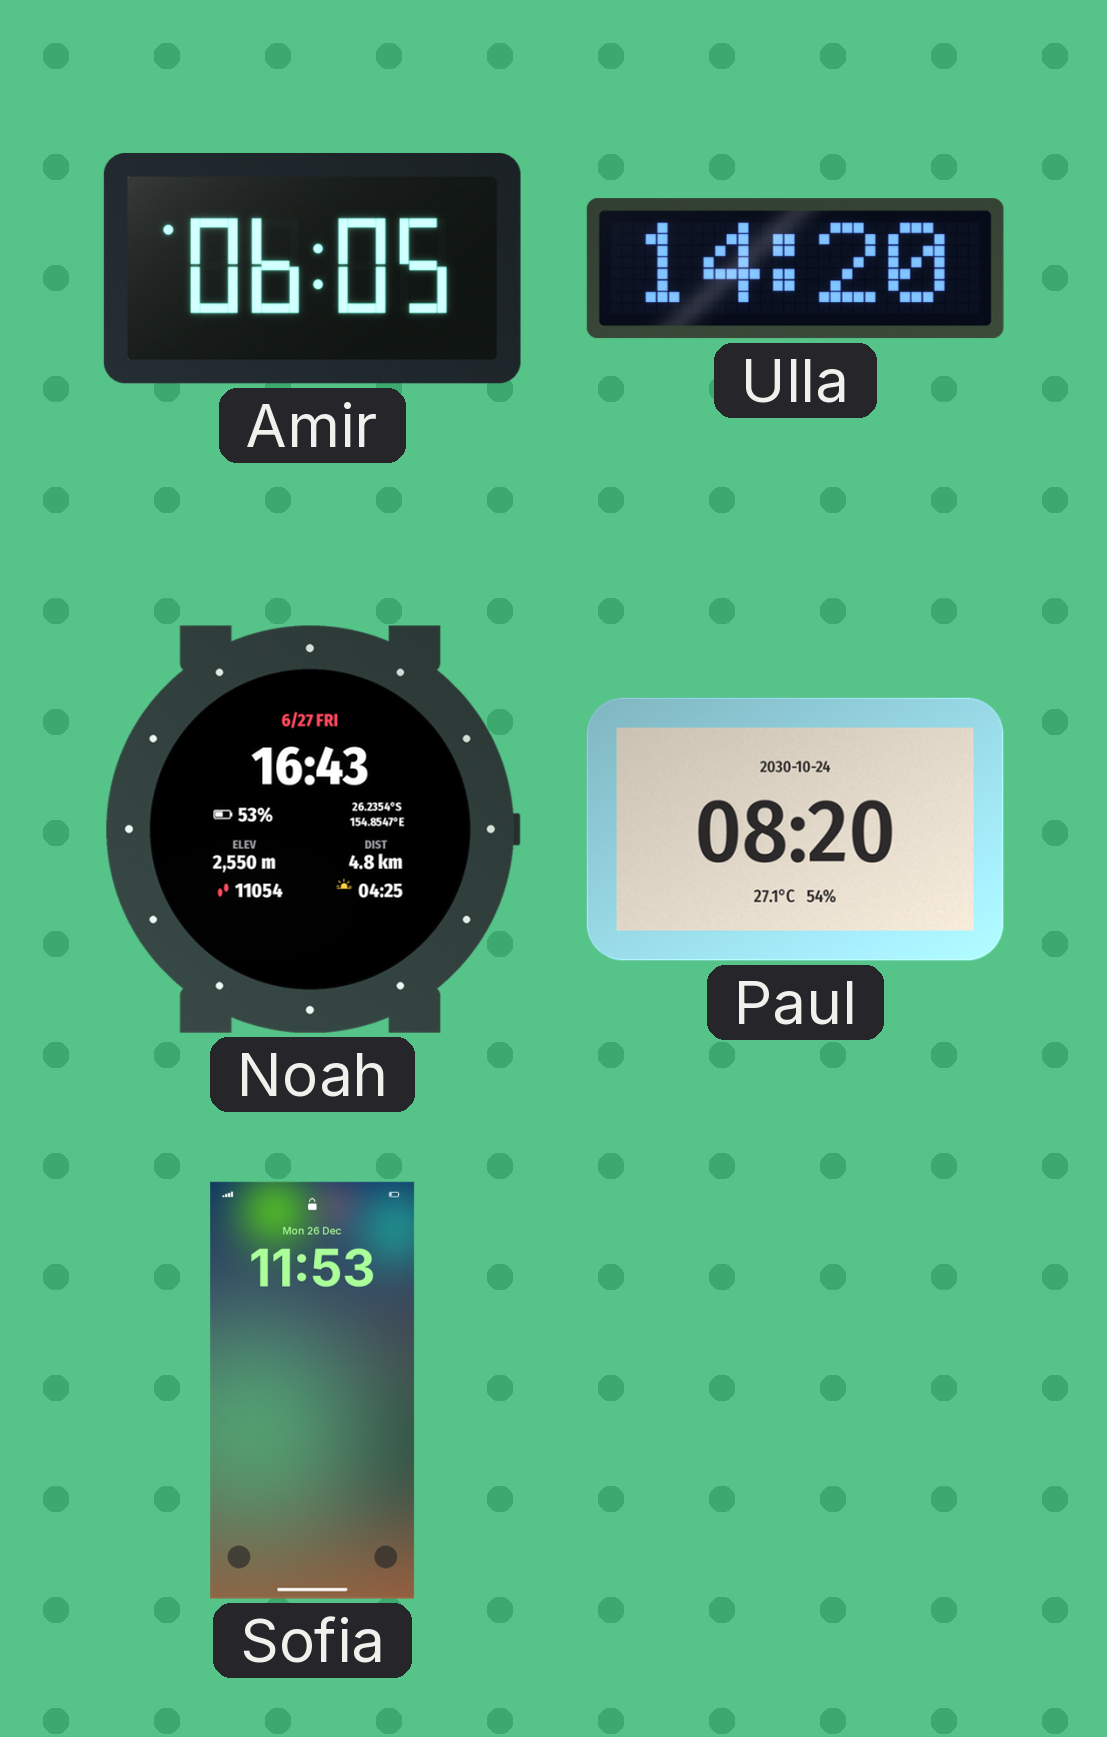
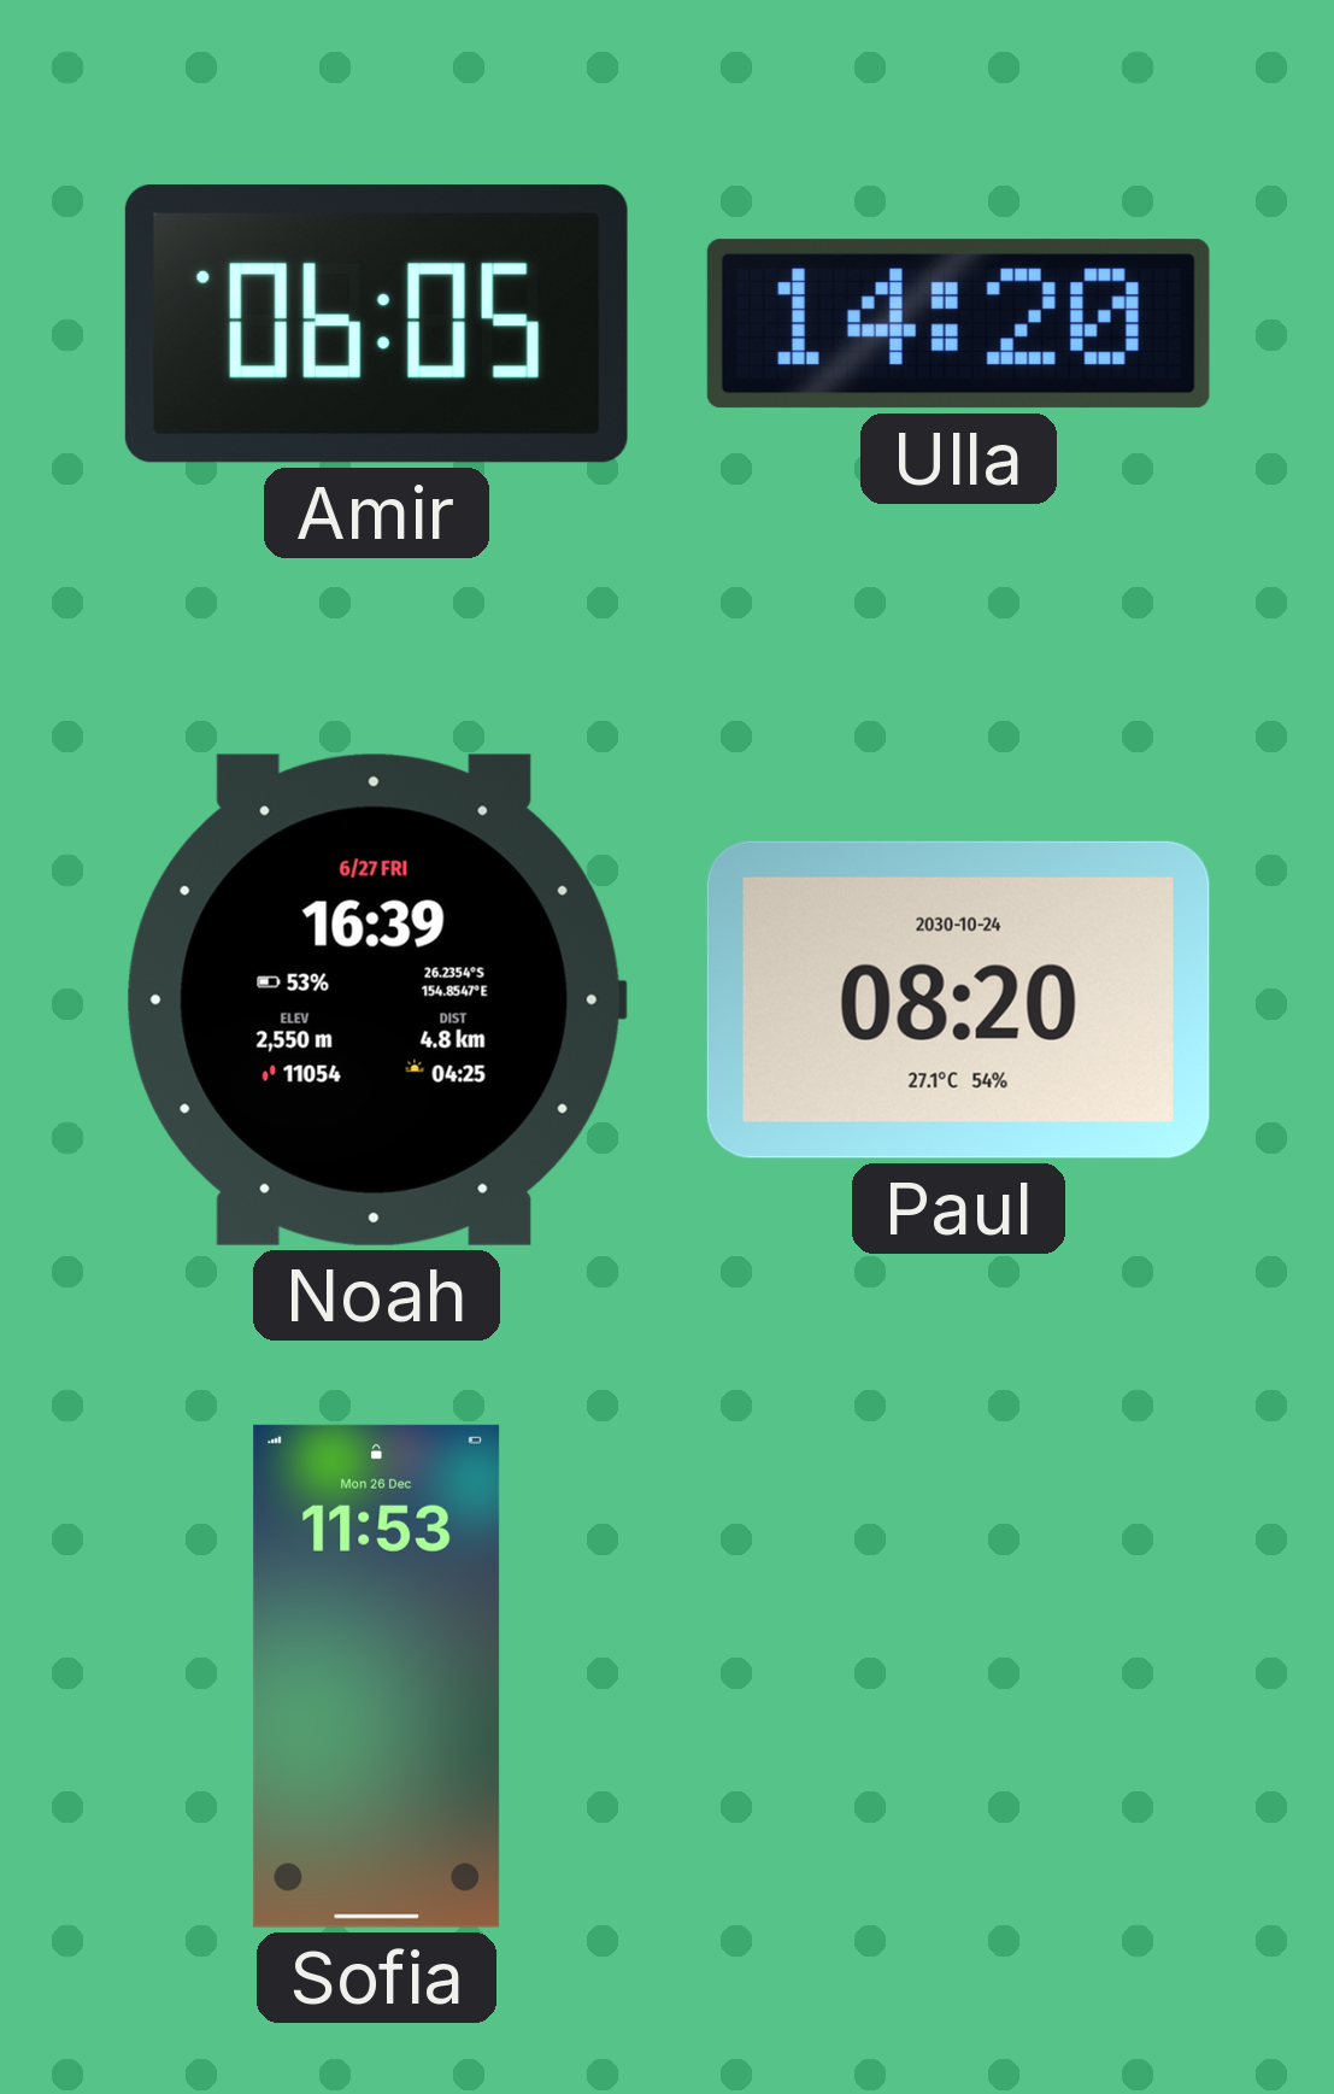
Noah: 16:43 -> 16:39 (376, 999)
